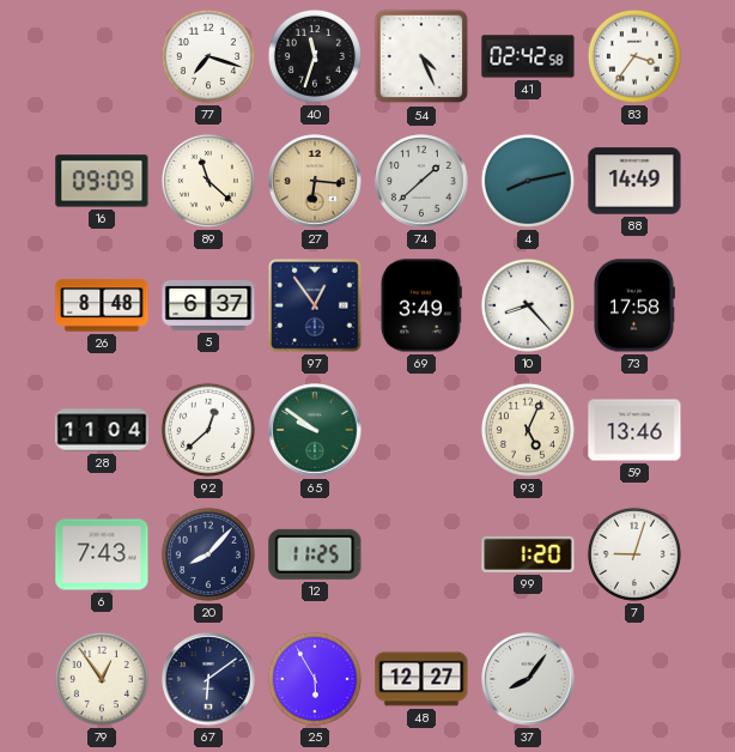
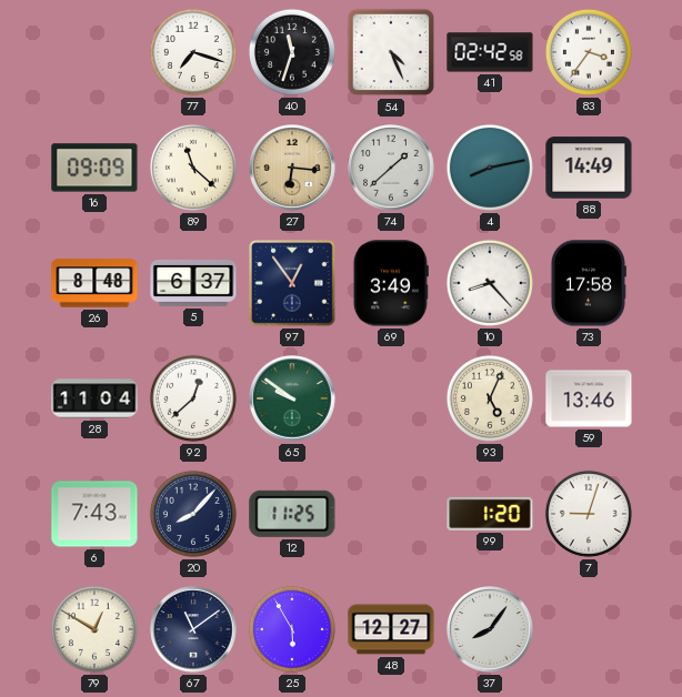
79: 12:54 -> 12:50 (94, 629)
67: 6:09 -> 11:09 (193, 629)
